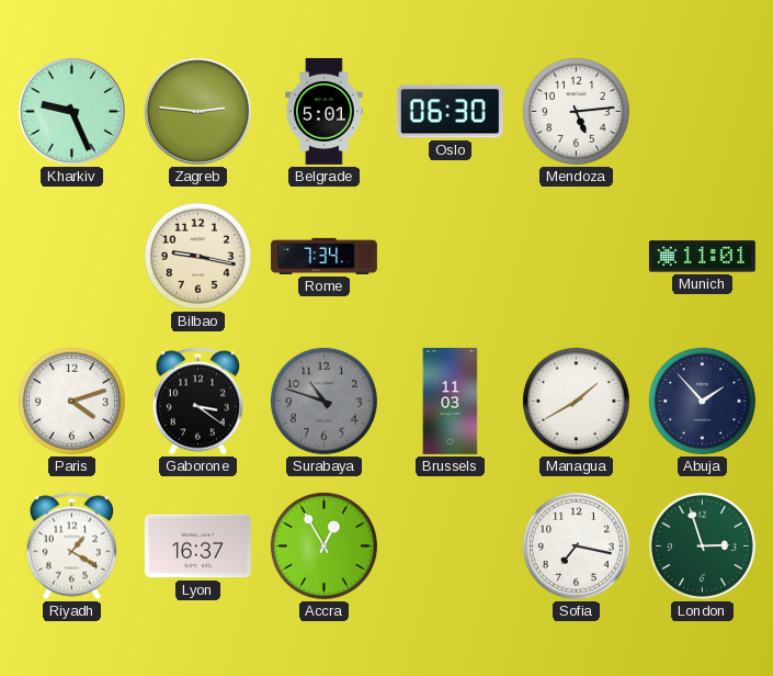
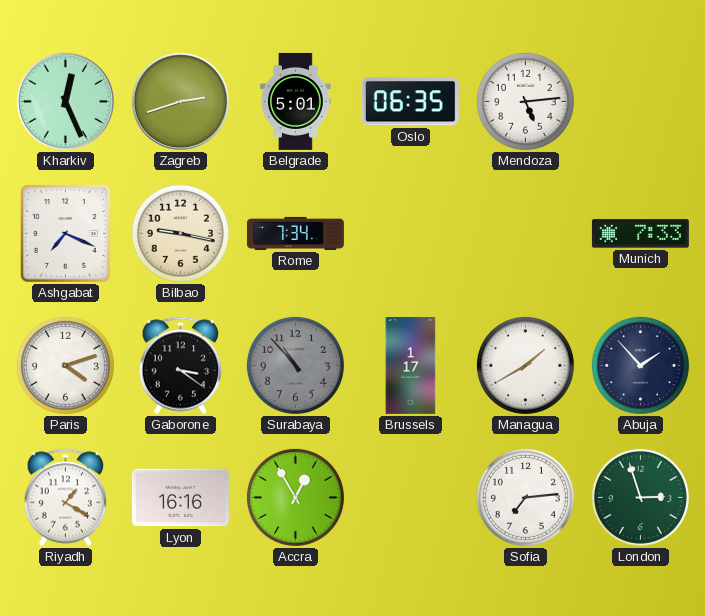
Kharkiv: 9:26 -> 12:26 (65, 101)
Zagreb: 2:46 -> 2:42 (180, 101)
Oslo: 06:30 -> 06:35 (410, 102)
Ashgabat: none -> 7:19 (65, 233)
Munich: 11:01 -> 7:33 (640, 234)
Surabaya: 10:48 -> 10:53 (295, 365)
Brussels: 11:03 -> 1:17 (411, 365)
Lyon: 16:37 -> 16:16 (180, 498)
Sofia: 7:17 -> 7:14 (525, 497)
